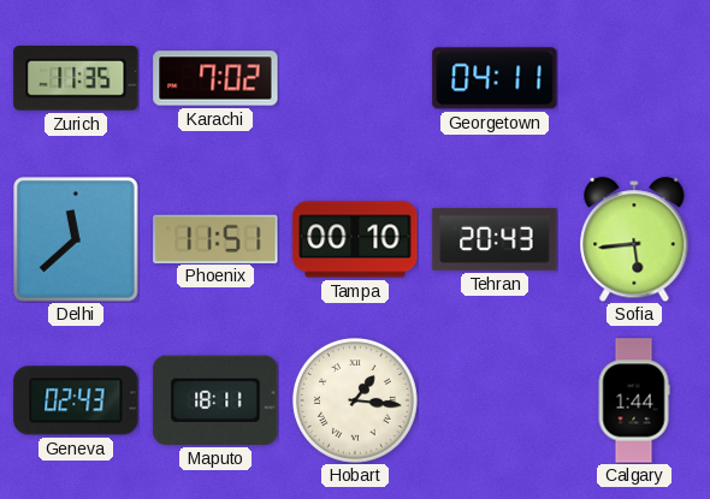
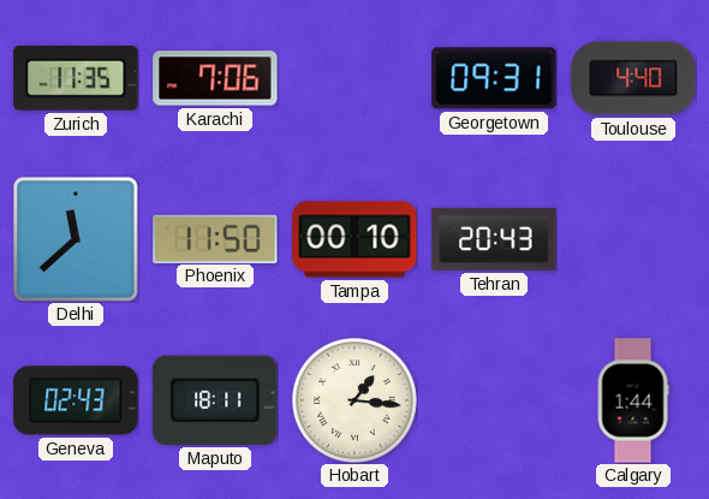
Karachi: 7:02 -> 7:06 (215, 78)
Georgetown: 04:11 -> 09:31 (494, 78)
Toulouse: none -> 4:40 (633, 78)
Phoenix: 11:51 -> 11:50 (215, 238)
Sofia: 5:44 -> none (634, 239)
